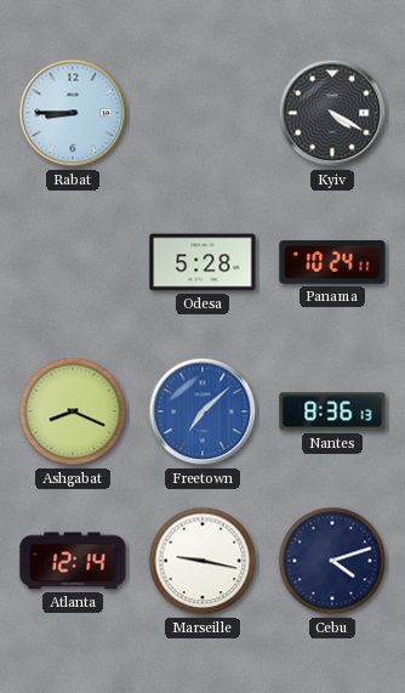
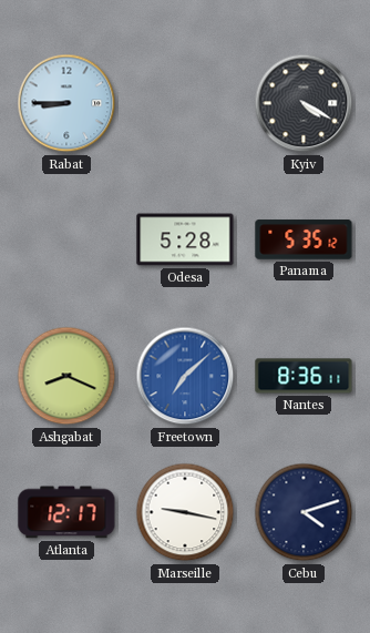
Panama: 10:24 -> 5:35 (304, 239)
Nantes: 8:36:13 -> 8:36:11 (304, 376)
Atlanta: 12:14 -> 12:17 (66, 512)
